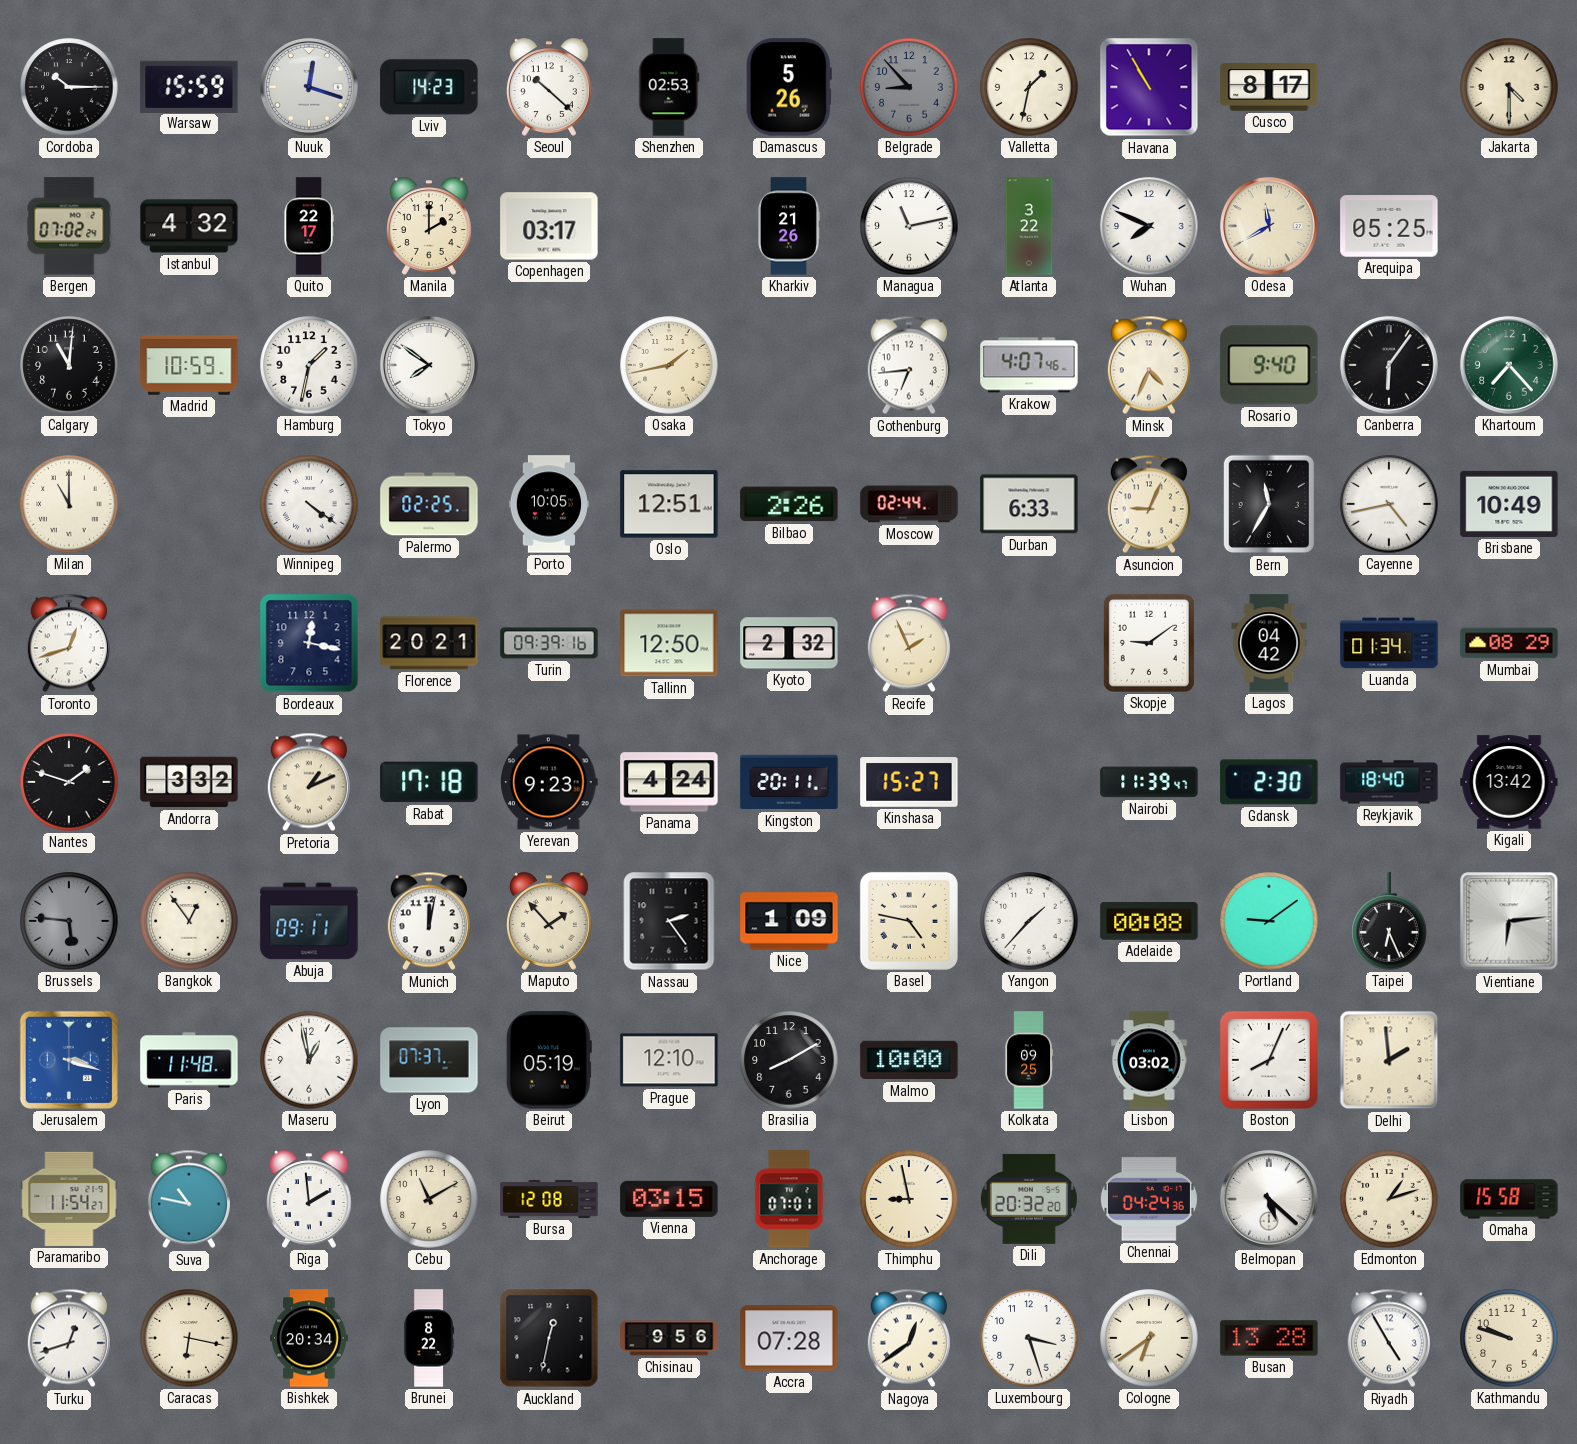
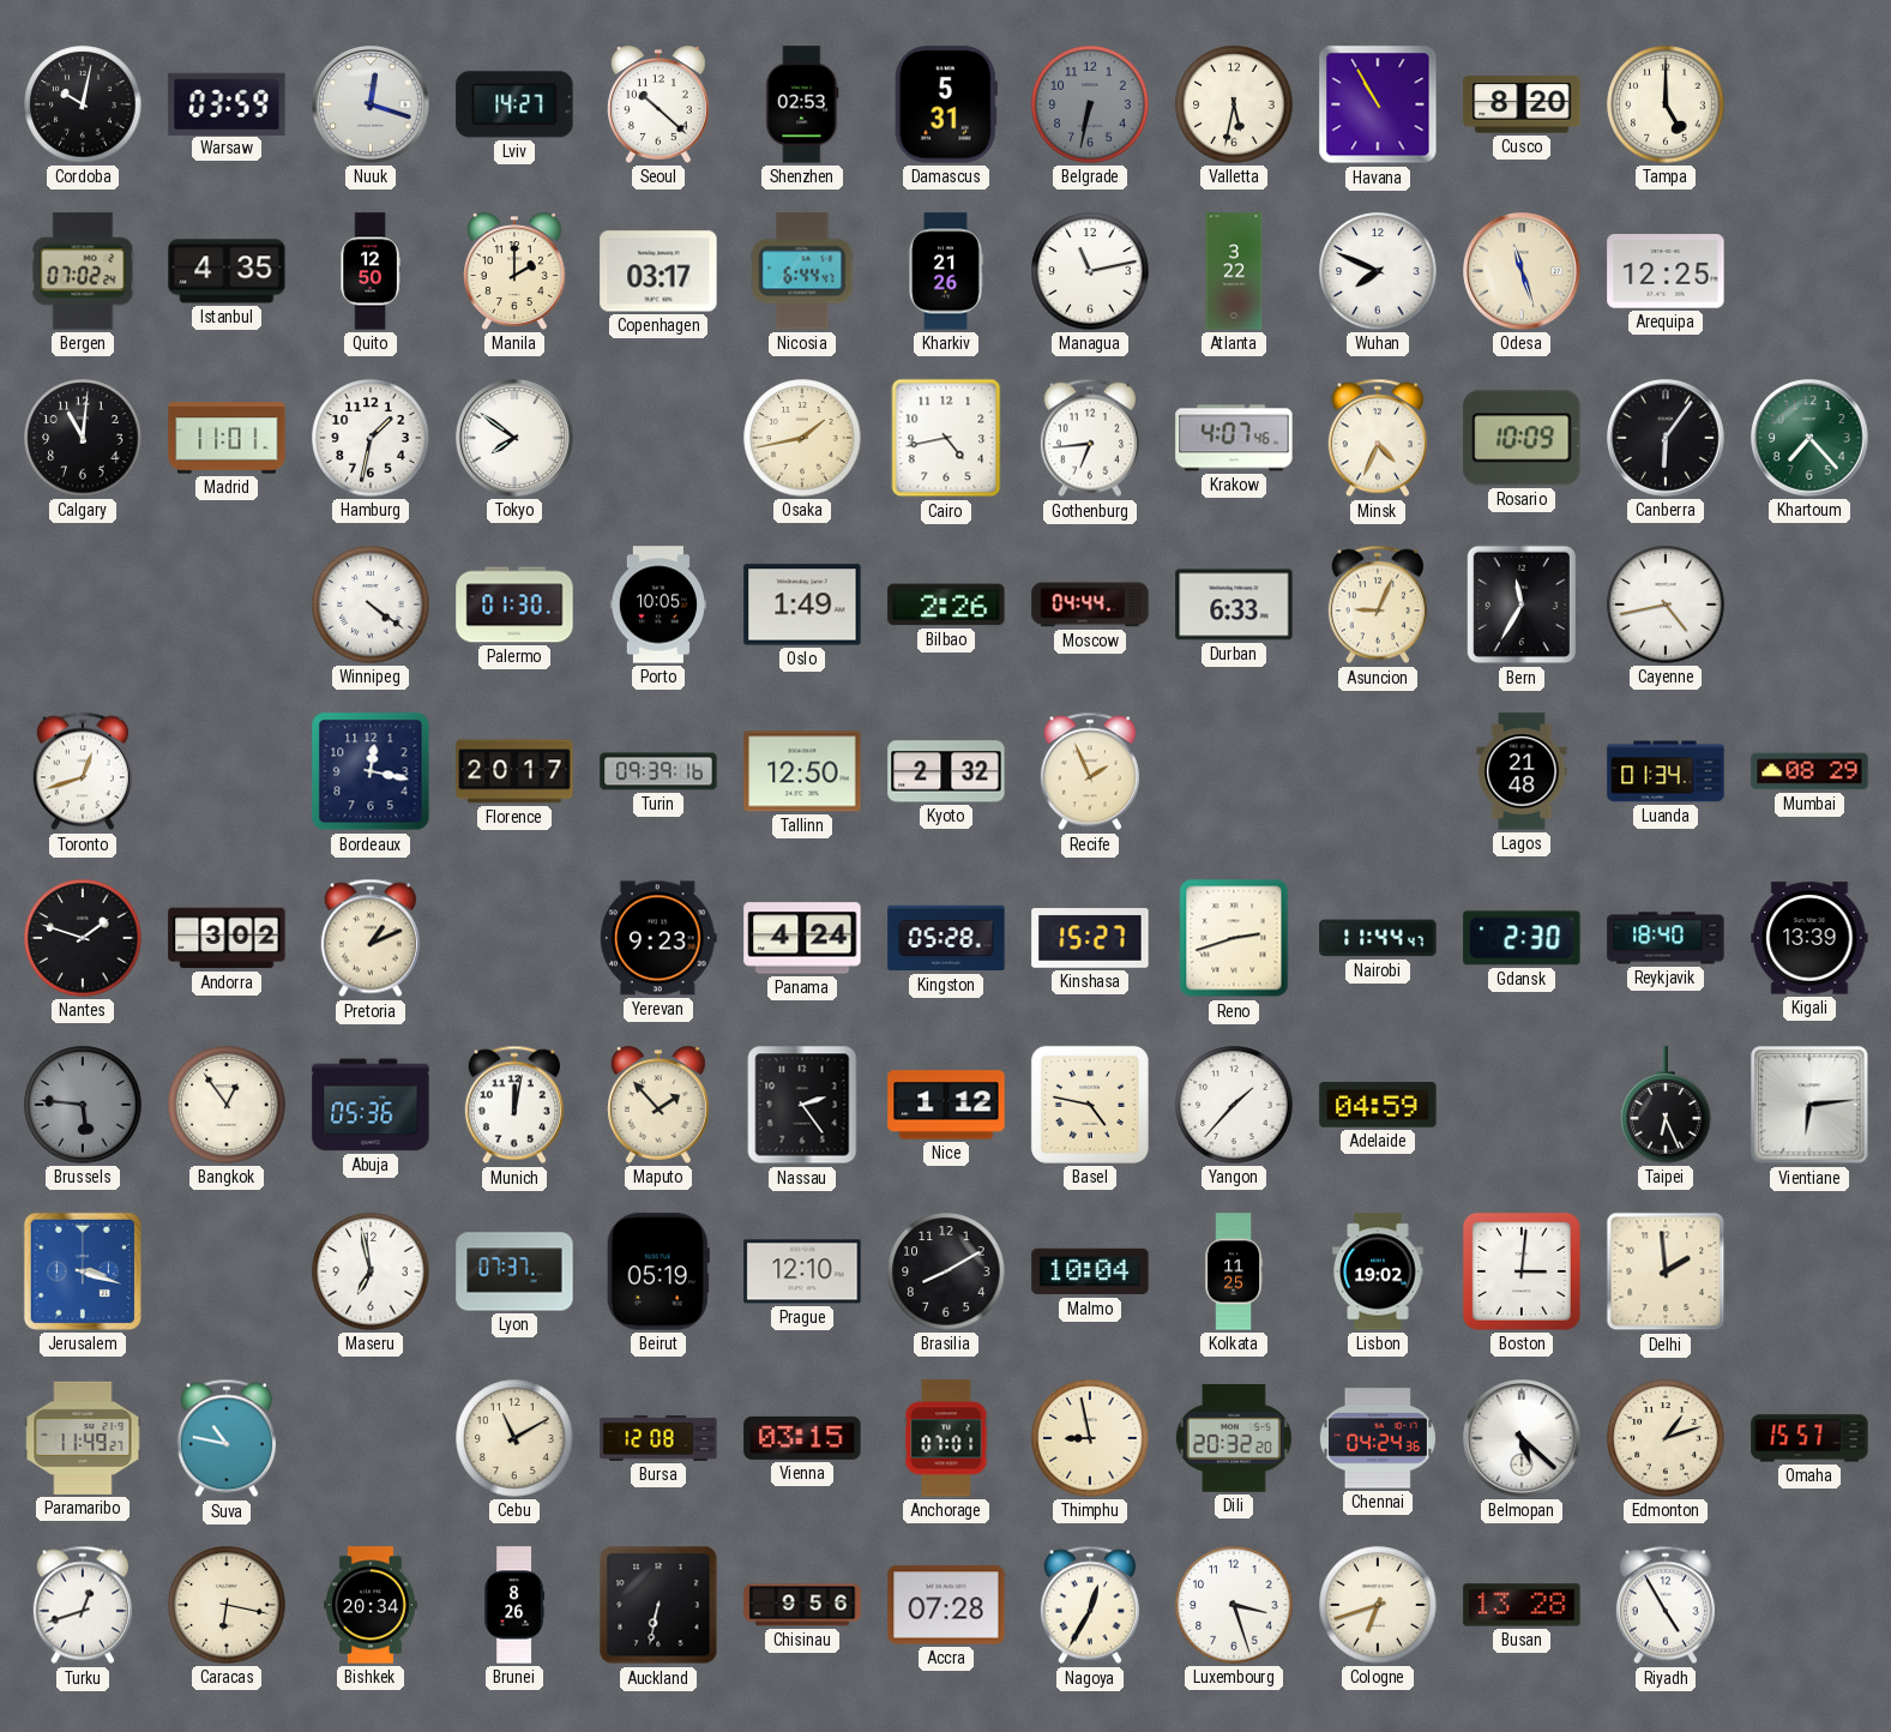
Cordoba: 10:15 -> 10:02 (83, 104)
Warsaw: 15:59 -> 03:59 (227, 103)
Lviv: 14:23 -> 14:27 (514, 104)
Damascus: 5:26 -> 5:31 (946, 104)
Belgrade: 8:53 -> 6:32 (1090, 104)
Valletta: 1:32 -> 5:32 (1234, 104)
Cusco: 8:17 -> 8:20 (1522, 104)
Tampa: none -> 5:00 (1666, 104)
Jakarta: 4:30 -> none (1509, 87)
Istanbul: 4:32 -> 4:35 (227, 271)
Quito: 22:17 -> 12:50 (371, 271)
Nicosia: none -> 6:44 (802, 271)
Odesa: 11:40 -> 11:27 (1523, 272)
Arequipa: 05:25 -> 12:25 (1666, 271)
Madrid: 10:59 -> 11:01 (227, 438)
Cairo: none -> 4:43 (946, 438)
Rosario: 9:40 -> 10:09 (1522, 438)
Milan: 11:00 -> none (69, 504)
Palermo: 02:25 -> 01:30 (514, 605)
Oslo: 12:51 -> 1:49 (802, 605)
Moscow: 02:44 -> 04:44 (1090, 605)
Brisbane: 10:49 -> none (1509, 504)
Florence: 20:21 -> 20:17 (514, 771)
Skopje: 9:09 -> none (1149, 643)
Lagos: 04:42 -> 21:48 (1522, 771)
Andorra: 3:32 -> 3:02 (227, 938)
Rabat: 17:18 -> none (429, 782)
Kingston: 20:11 -> 05:28 (946, 938)
Reno: none -> 2:42 (1234, 938)
Nairobi: 11:39 -> 11:44 (1378, 938)
Kigali: 13:42 -> 13:39 (1809, 938)
Abuja: 09:11 -> 05:36 (371, 1105)
Nice: 1:09 -> 1:12 (946, 1105)
Adelaide: 00:08 -> 04:59 (1378, 1106)
Portland: 9:09 -> none (1269, 921)
Paris: 11:48 -> none (189, 1060)
Maseru: 12:58 -> 6:58 (371, 1271)
Malmo: 10:00 -> 10:04 (1090, 1271)
Kolkata: 09:25 -> 11:25 (1234, 1271)
Lisbon: 03:02 -> 19:02 (1378, 1271)
Boston: 8:04 -> 3:01 (1522, 1271)
Paramaribo: 11:54 -> 11:49 (83, 1438)
Riga: 1:59 -> none (310, 1199)
Omaha: 15:58 -> 15:57 (1809, 1438)
Brunei: 8:22 -> 8:26 (513, 1605)
Auckland: 12:32 -> 6:32 (658, 1605)
Nagoya: 12:39 -> 12:35 (1090, 1605)
Cologne: 6:39 -> 6:42 (1378, 1605)
Kathmandu: 9:48 -> none (1509, 1338)
